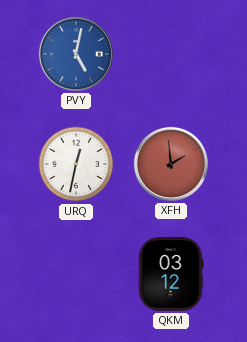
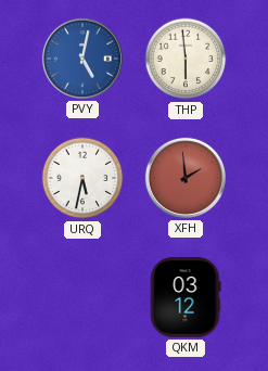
THP: none -> 5:59 (186, 59)
URQ: 12:32 -> 5:32 (82, 178)
